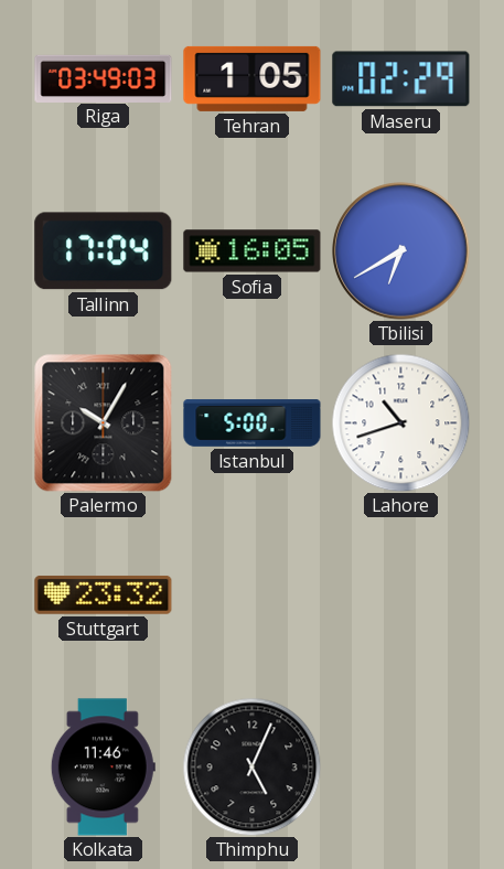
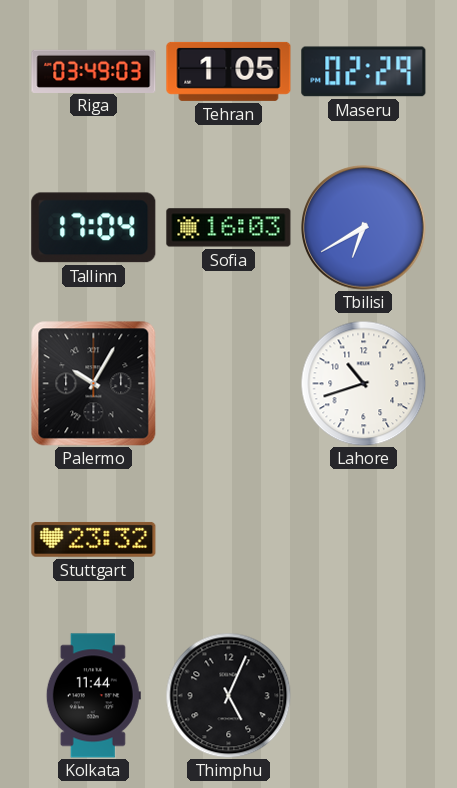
Sofia: 16:05 -> 16:03 (229, 228)
Istanbul: 5:00 -> none (253, 423)
Kolkata: 11:46 -> 11:44 (93, 696)
